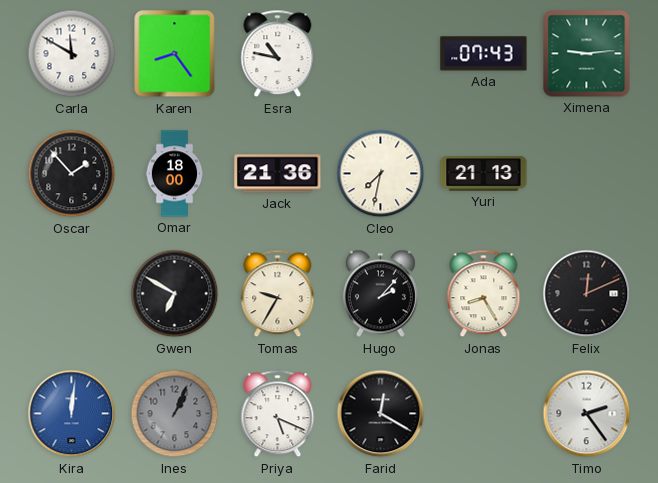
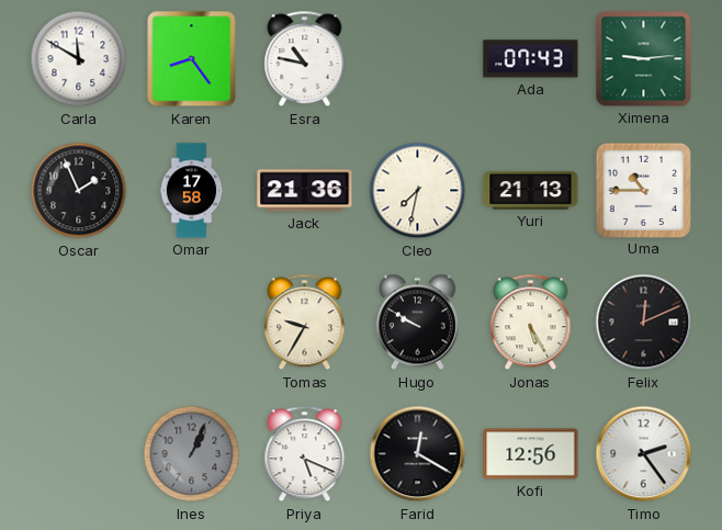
Oscar: 1:53 -> 1:56 (79, 191)
Omar: 18:00 -> 17:58 (192, 191)
Uma: none -> 10:45 (643, 190)
Gwen: 6:50 -> none (175, 294)
Hugo: 2:07 -> 9:50 (417, 323)
Jonas: 8:25 -> 5:25 (531, 323)
Kira: 12:01 -> none (72, 414)
Kofi: none -> 12:56 (531, 454)
